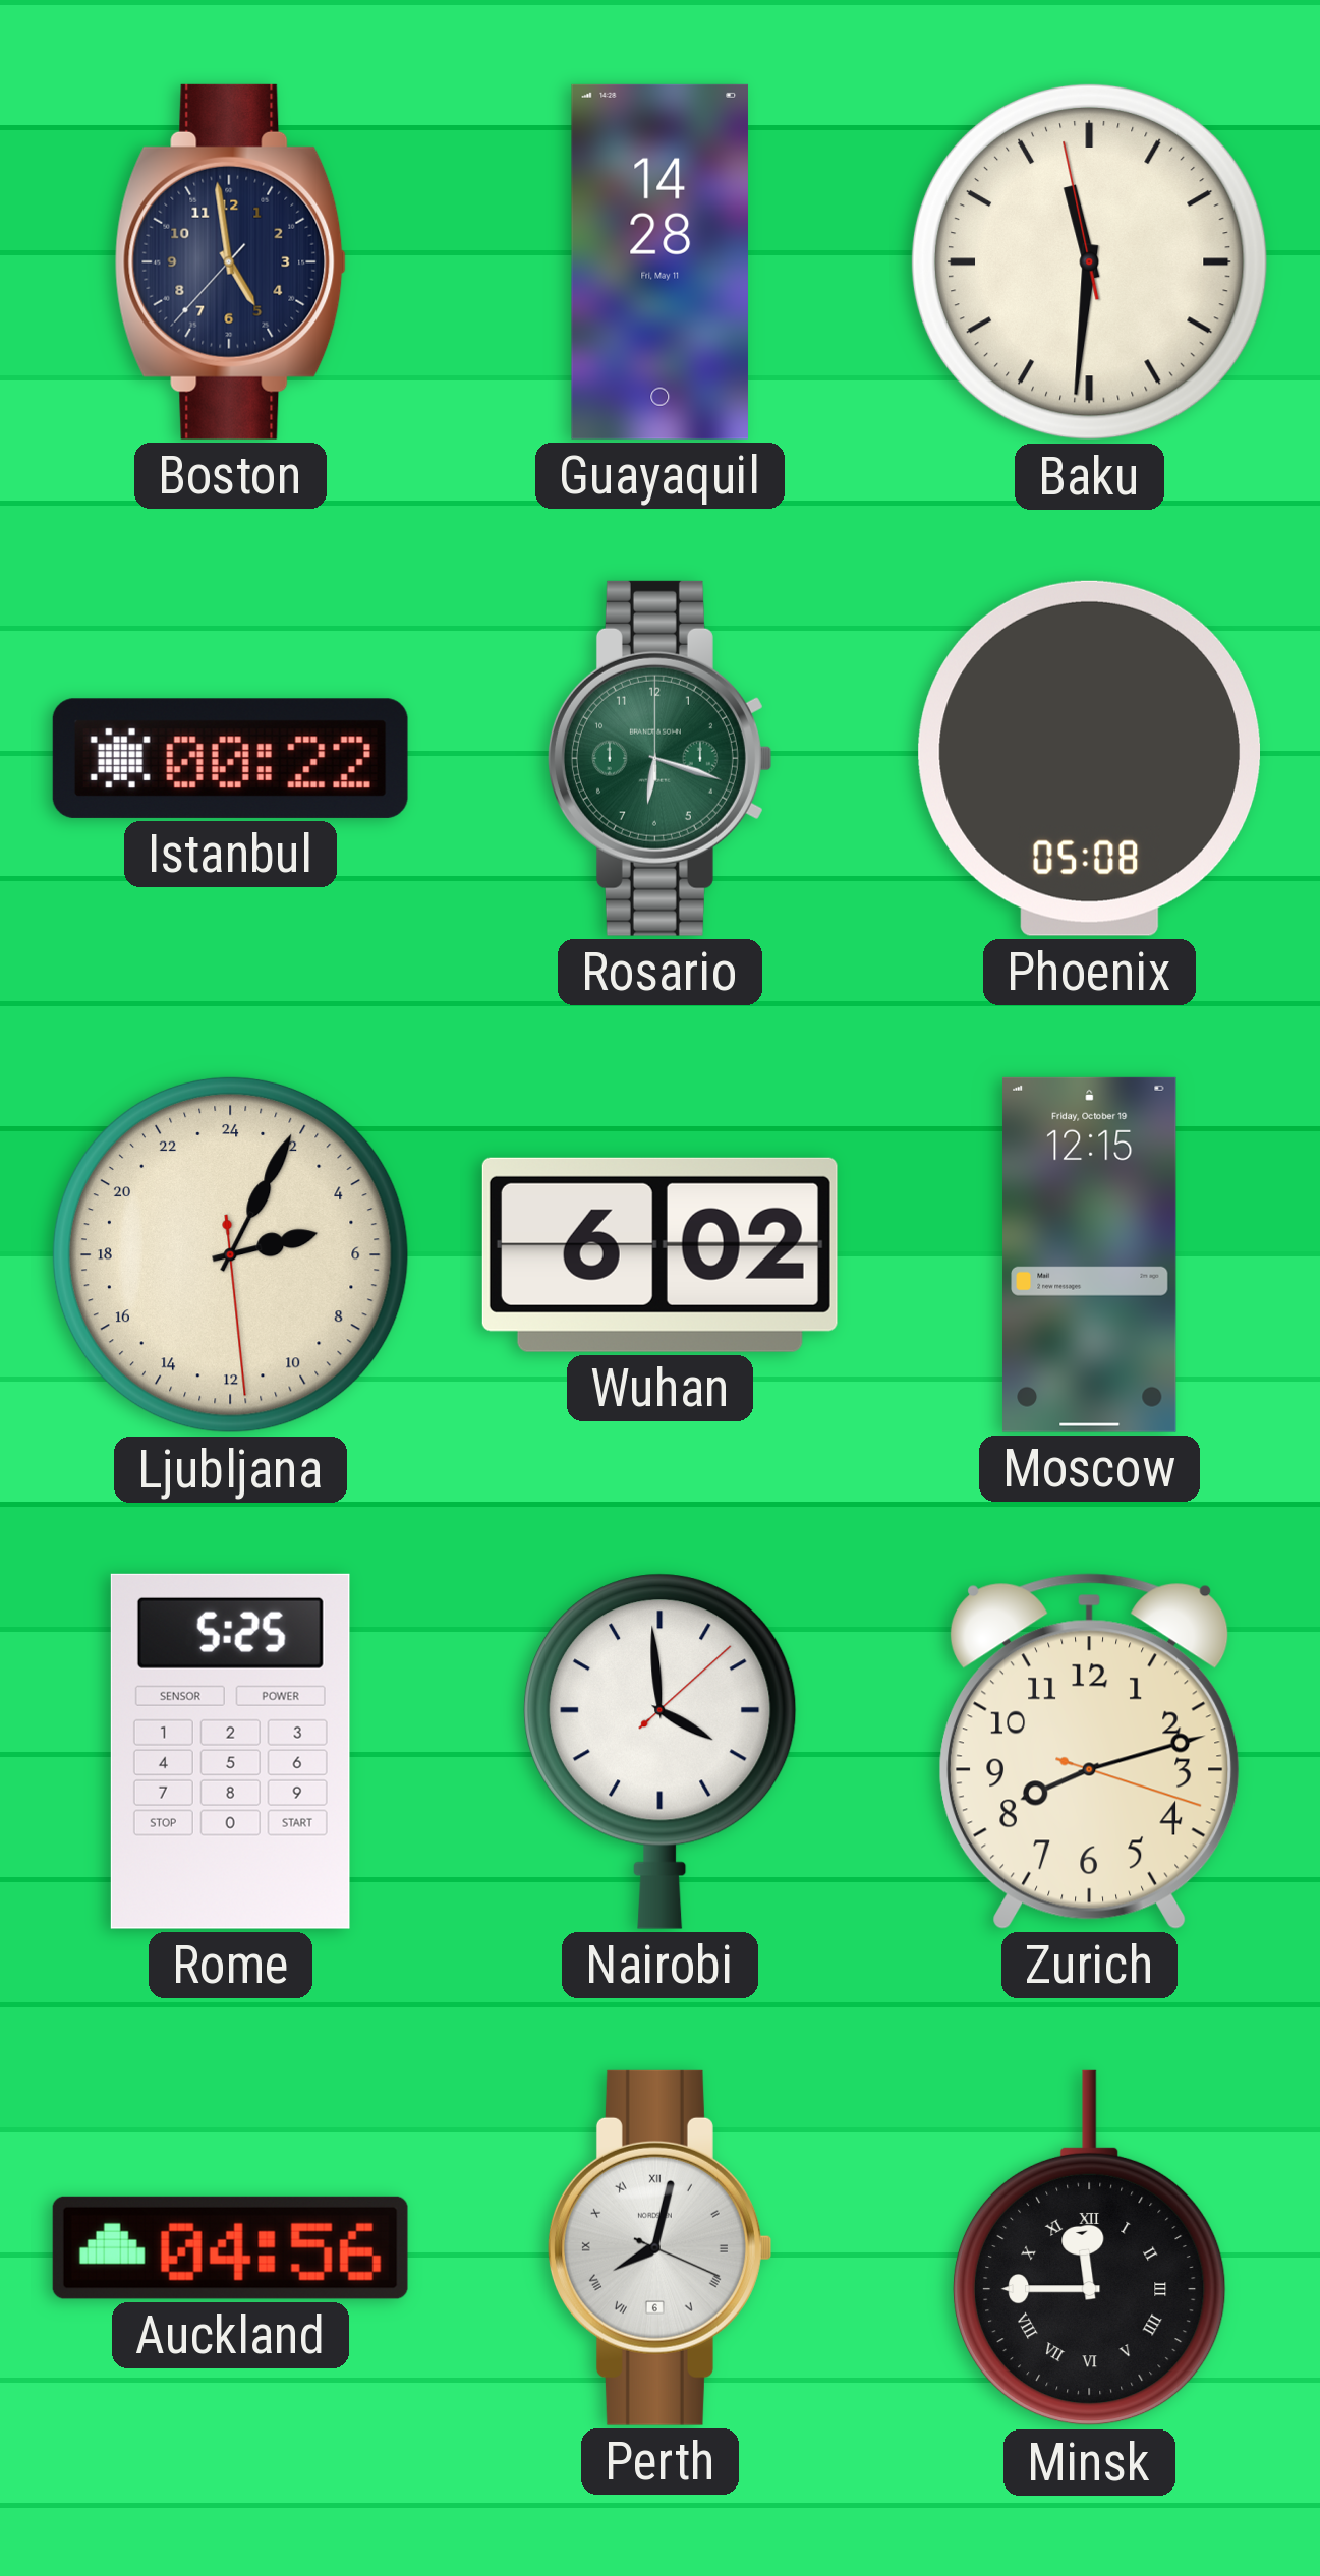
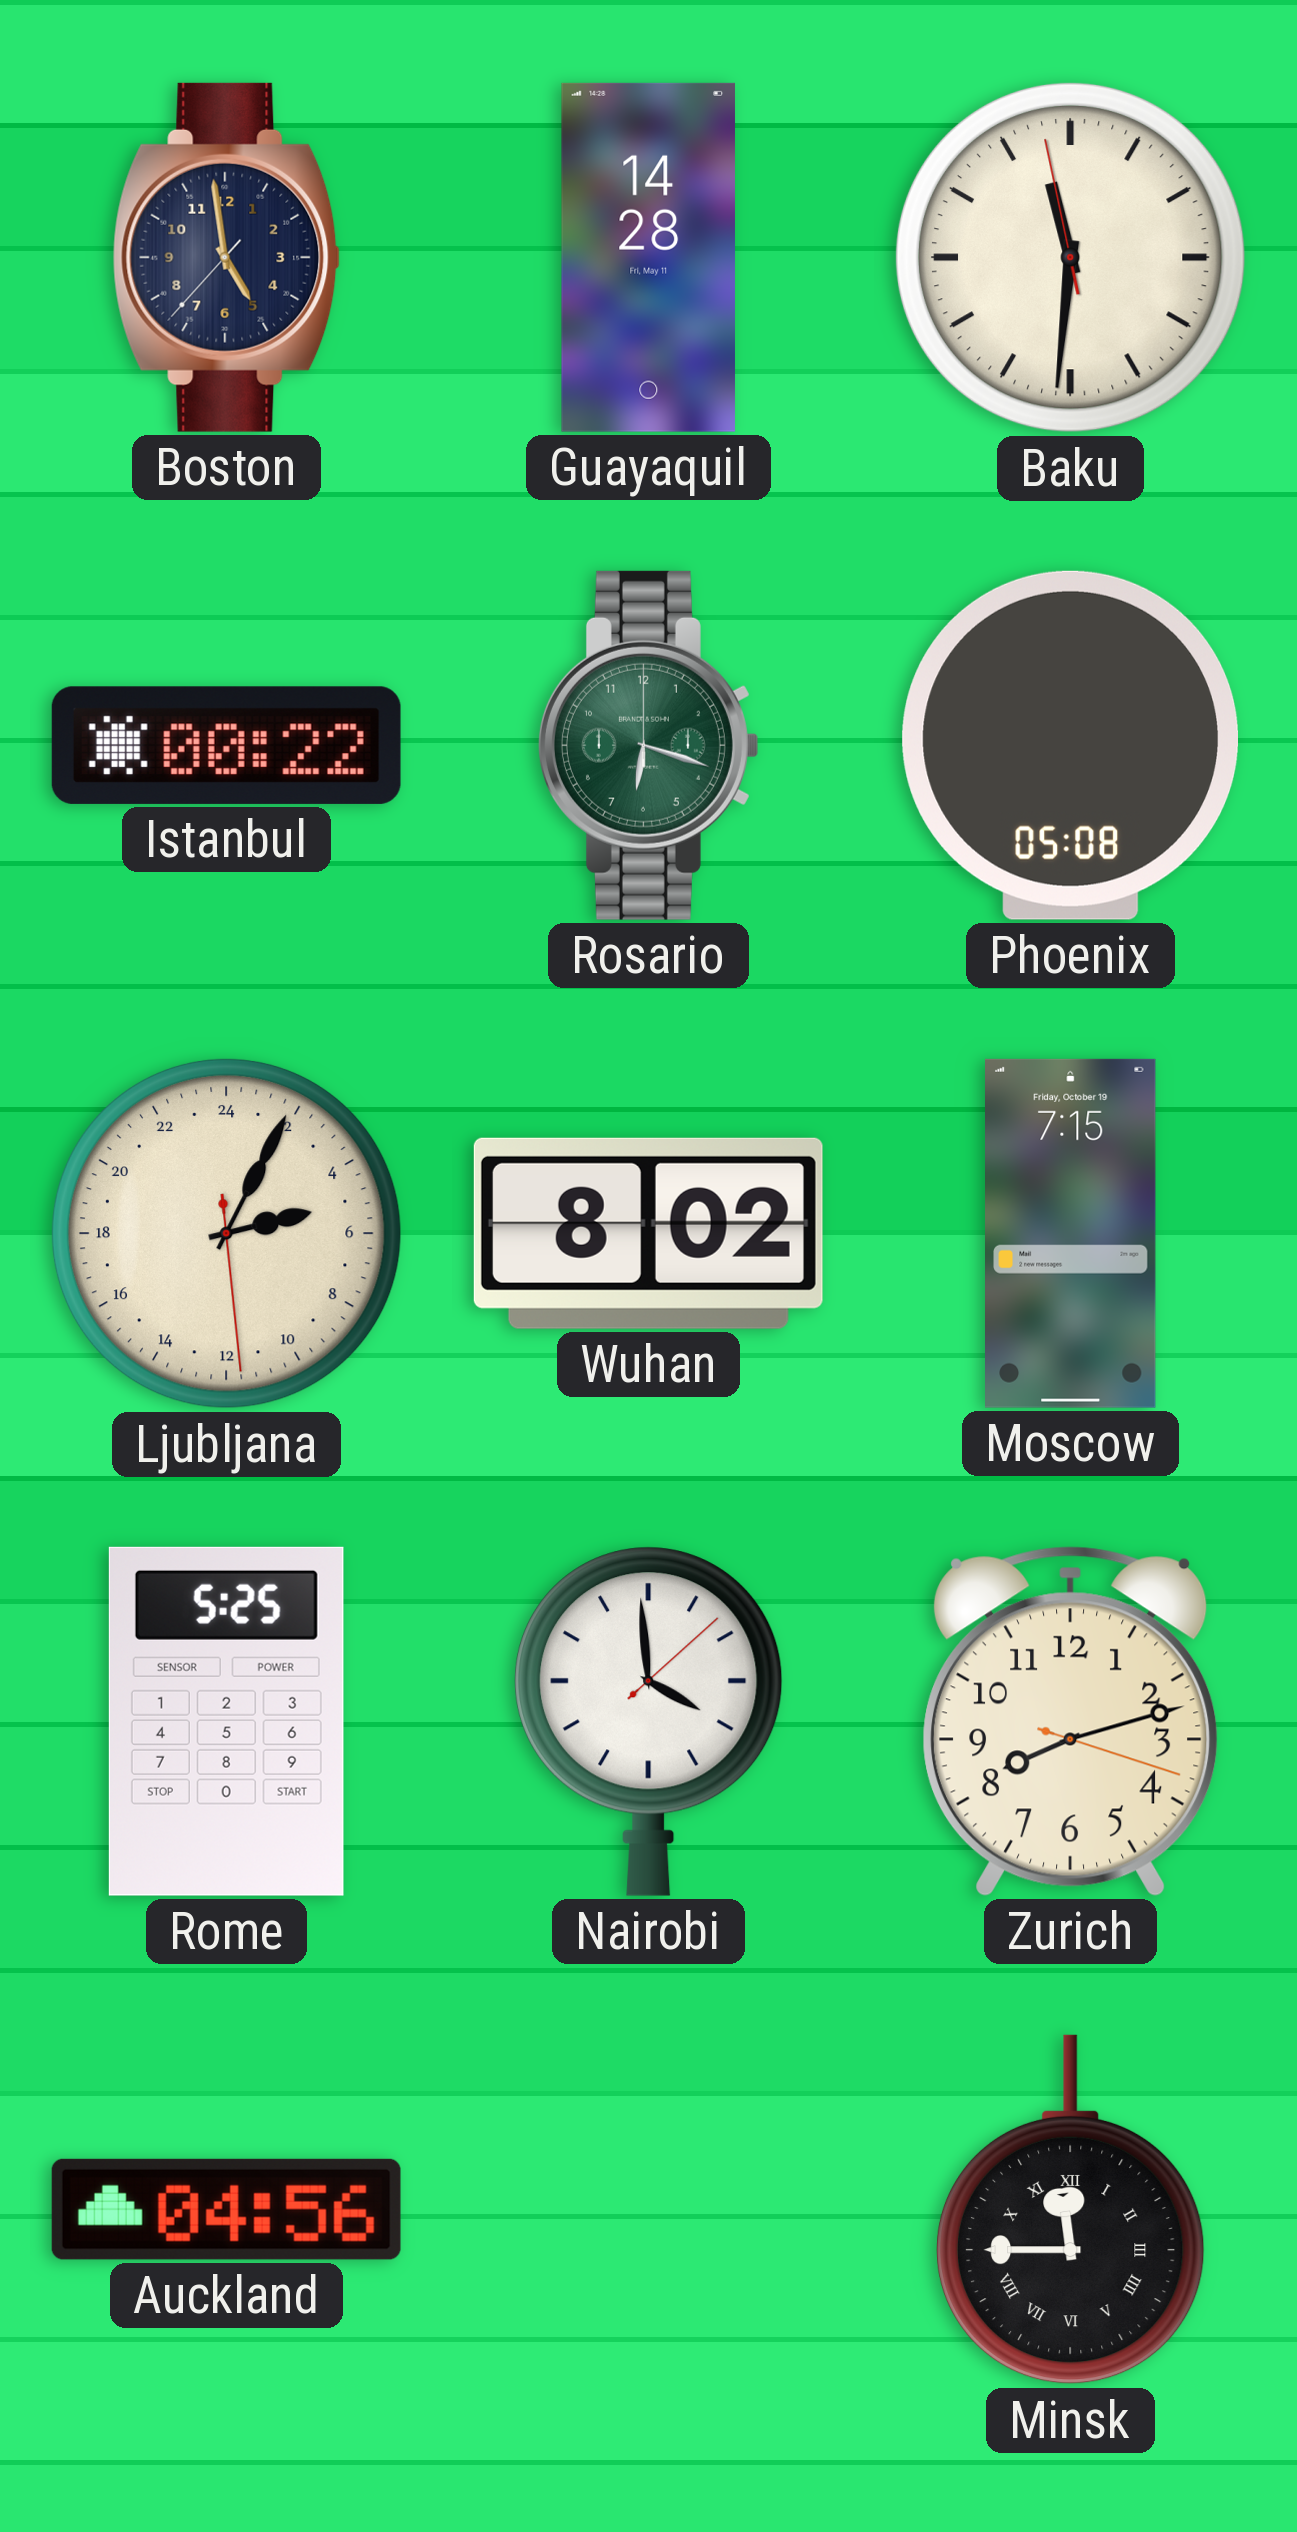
Wuhan: 6:02 -> 8:02 (648, 1233)
Moscow: 12:15 -> 7:15 (1071, 1233)
Perth: 8:02 -> none (659, 2247)
